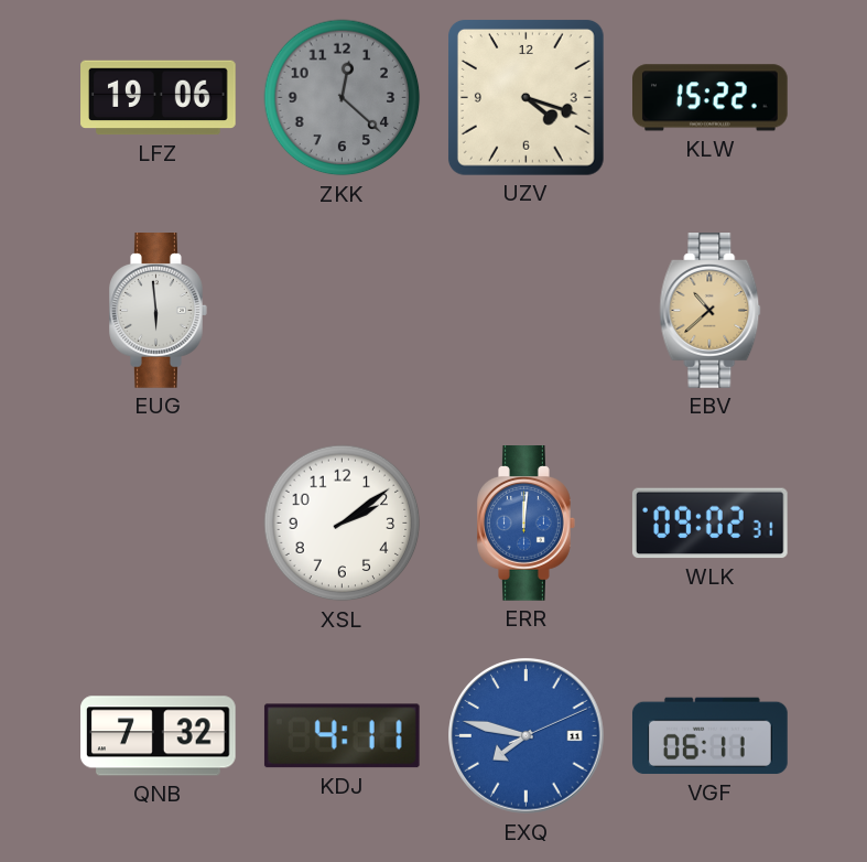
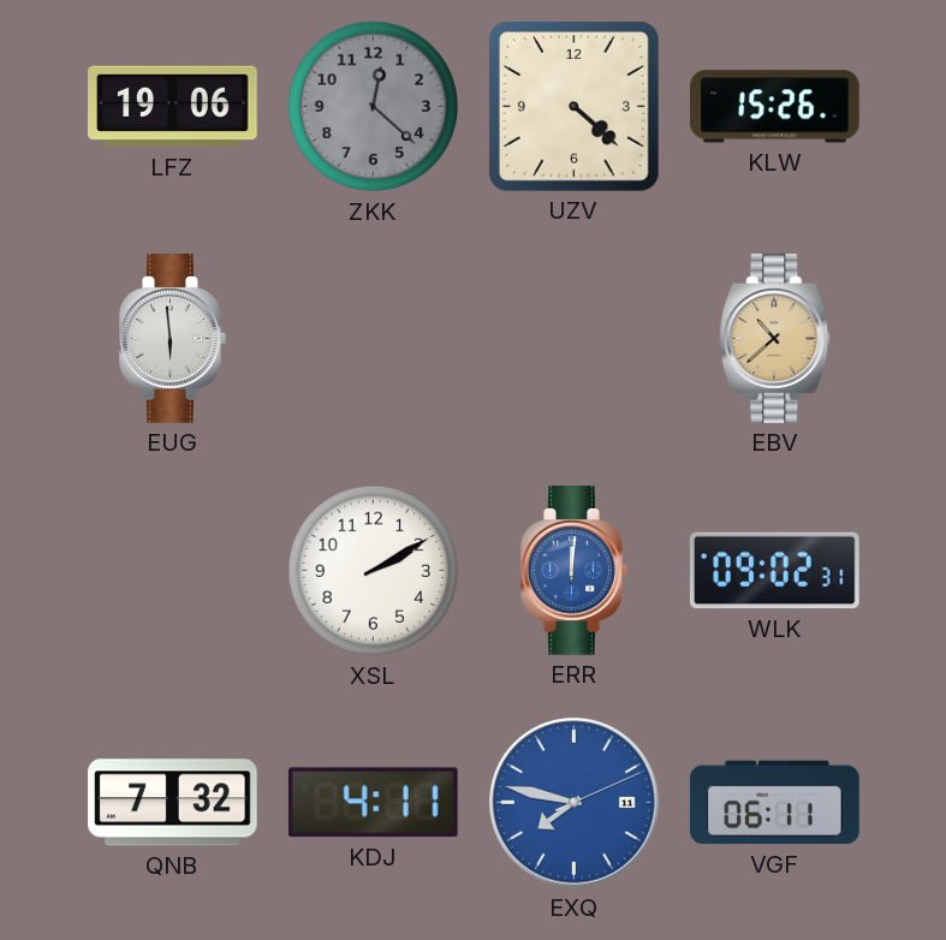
UZV: 4:18 -> 4:22 (573, 106)
KLW: 15:22 -> 15:26 (775, 107)
XSL: 2:09 -> 2:10 (374, 571)
